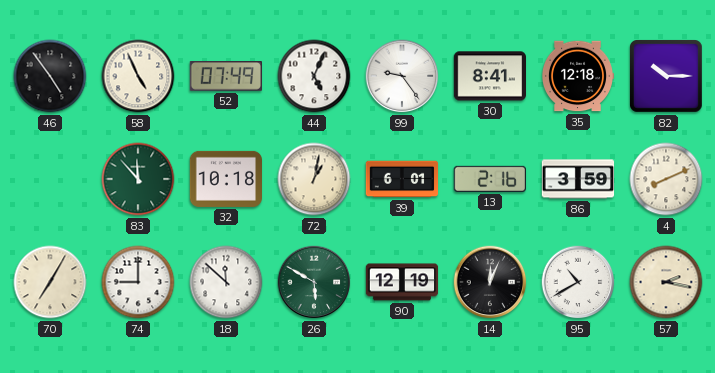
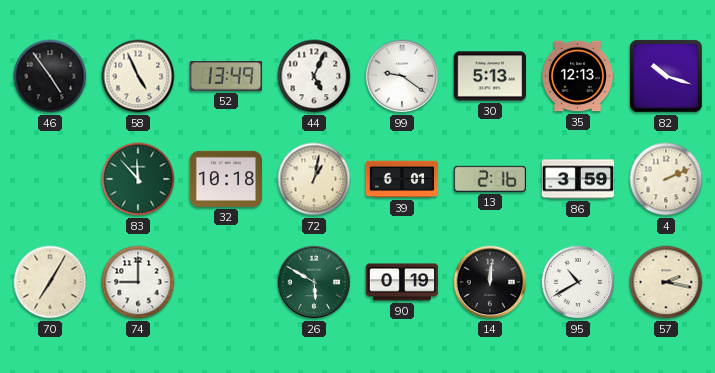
52: 07:49 -> 13:49 (225, 76)
99: 9:24 -> 9:21 (402, 76)
30: 8:41 -> 5:13 (489, 76)
35: 12:18 -> 12:13 (577, 76)
82: 10:15 -> 10:18 (667, 77)
4: 8:11 -> 2:11 (666, 179)
18: 11:52 -> none (226, 282)
90: 12:19 -> 0:19 (402, 282)
14: 12:04 -> 12:01 (490, 282)
